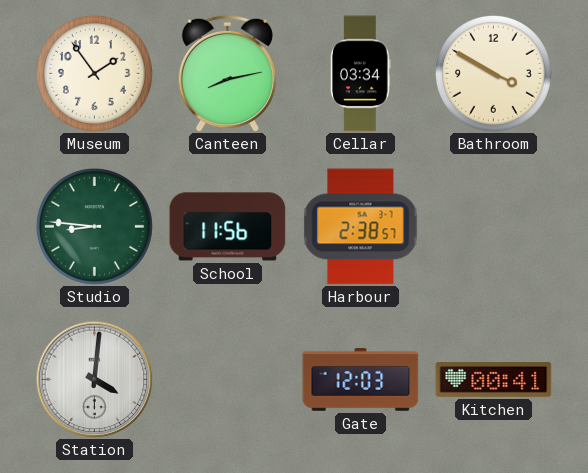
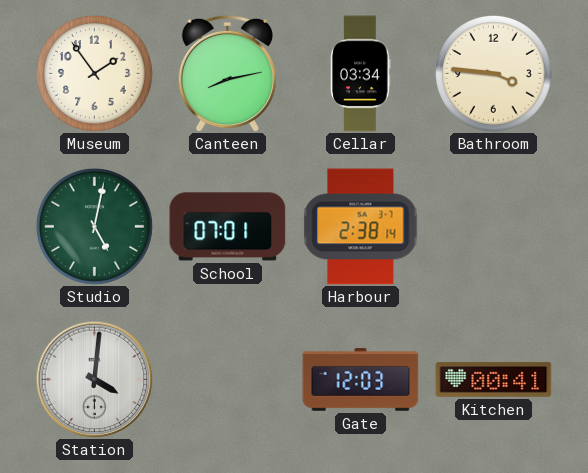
Bathroom: 3:50 -> 3:46 (493, 73)
Studio: 8:46 -> 5:02 (94, 226)
School: 11:56 -> 07:01 (228, 227)
Harbour: 2:38:57 -> 2:38:14 (361, 227)
